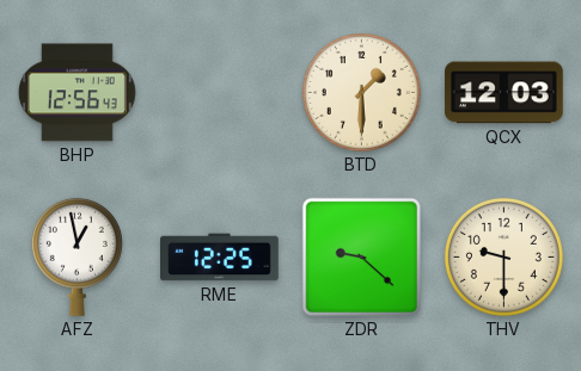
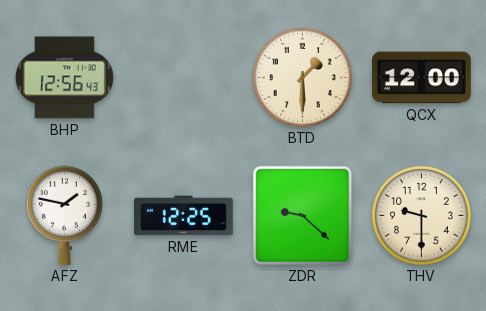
QCX: 12:03 -> 12:00 (422, 78)
AFZ: 12:58 -> 1:47 (64, 215)
